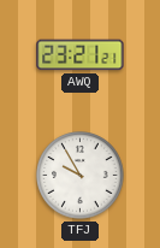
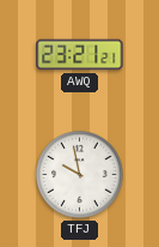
TFJ: 9:55 -> 9:58 (80, 175)
